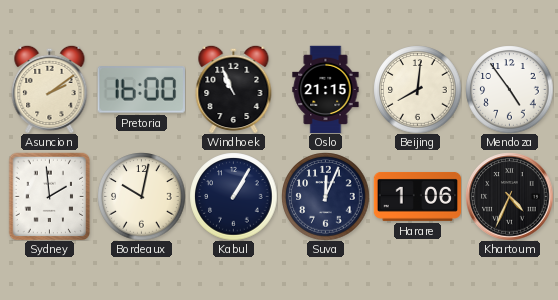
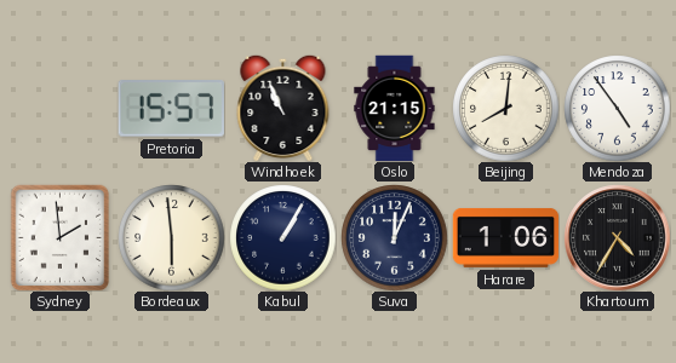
Asuncion: 2:09 -> none (50, 89)
Pretoria: 16:00 -> 15:57 (171, 109)
Bordeaux: 10:02 -> 5:59 (171, 237)
Khartoum: 4:34 -> 4:35 (617, 237)
